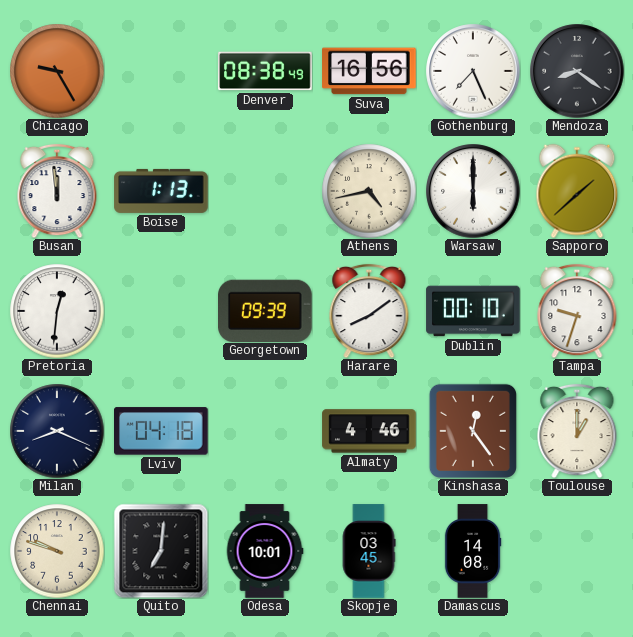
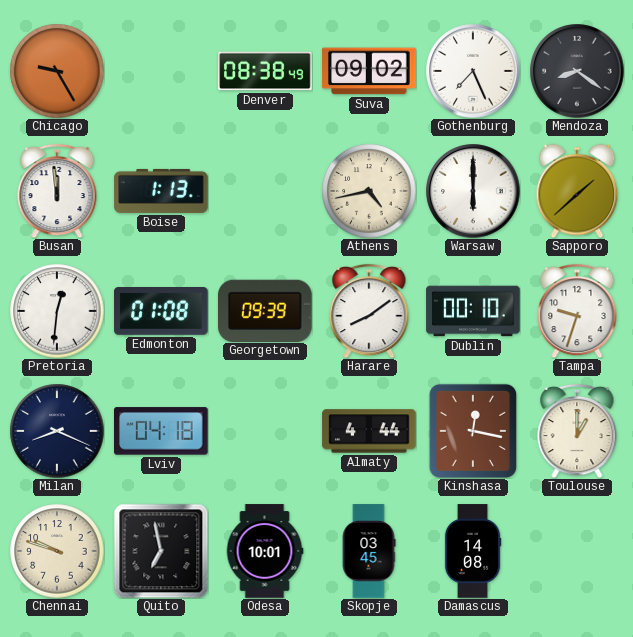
Suva: 16:56 -> 09:02 (369, 71)
Edmonton: none -> 01:08 (161, 312)
Almaty: 4:46 -> 4:44 (369, 431)
Kinshasa: 12:24 -> 12:17 (473, 431)
Quito: 7:01 -> 6:58 (161, 551)
